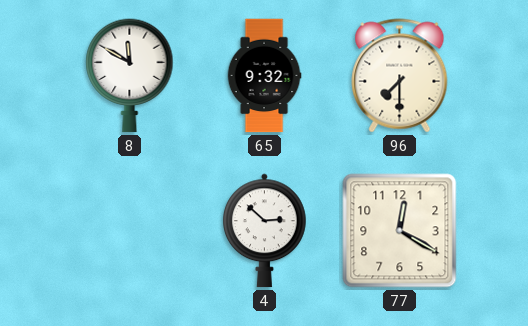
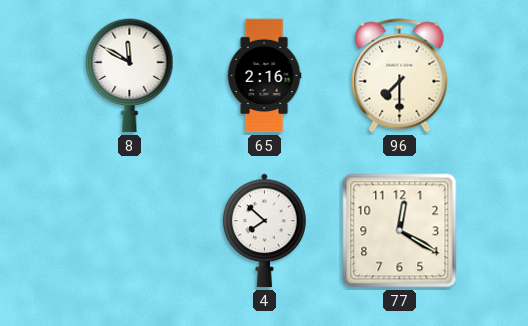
65: 9:32 -> 2:16 (264, 76)
4: 2:52 -> 7:52 (265, 231)
